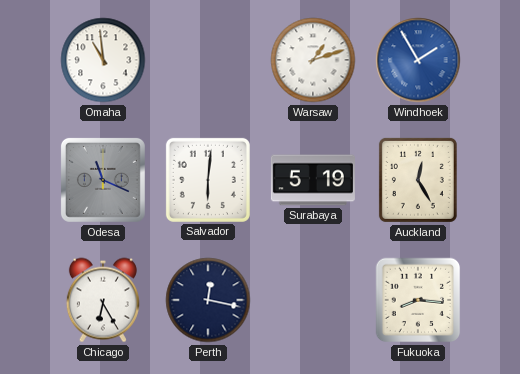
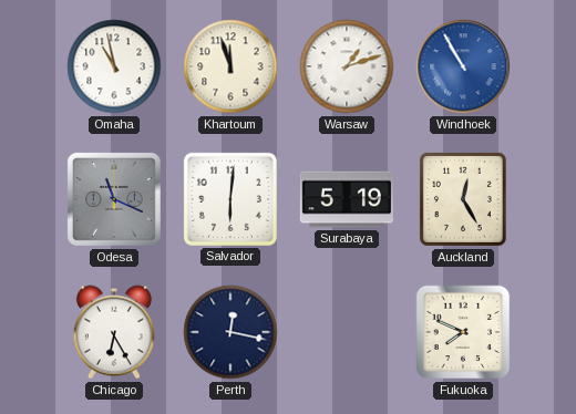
Omaha: 10:59 -> 10:58 (114, 66)
Khartoum: none -> 11:57 (230, 66)
Windhoek: 1:55 -> 10:55 (463, 66)
Fukuoka: 8:16 -> 7:49 (463, 332)
